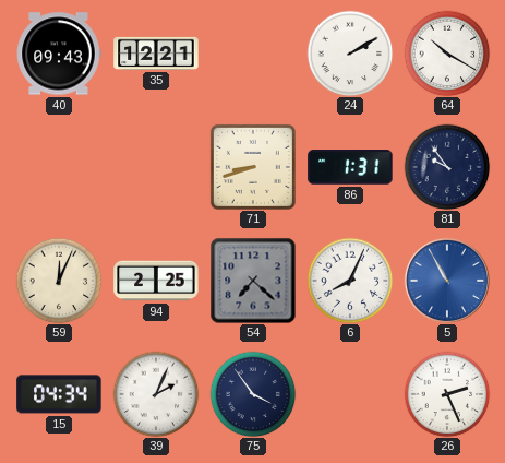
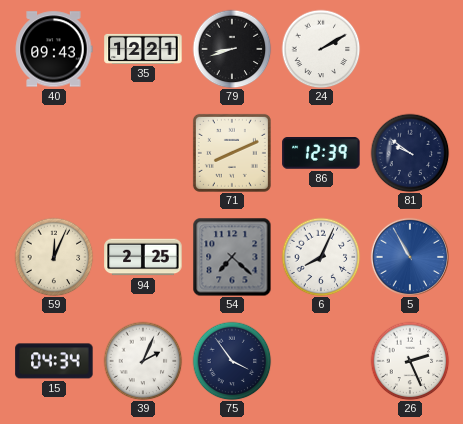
79: none -> 8:42 (232, 49)
64: 10:20 -> none (447, 54)
71: 8:42 -> 8:11 (232, 153)
86: 1:31 -> 12:39 (321, 153)
81: 9:54 -> 9:51 (410, 153)
